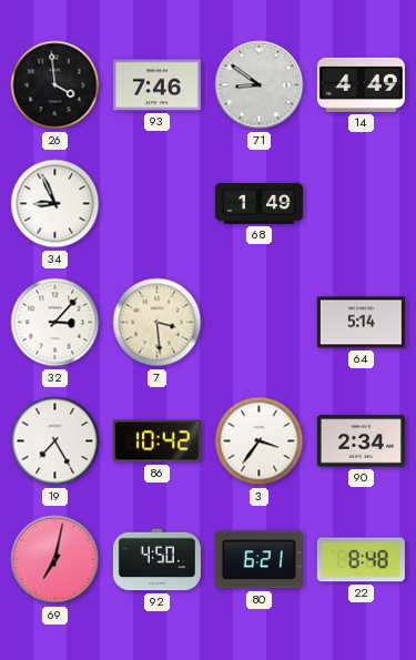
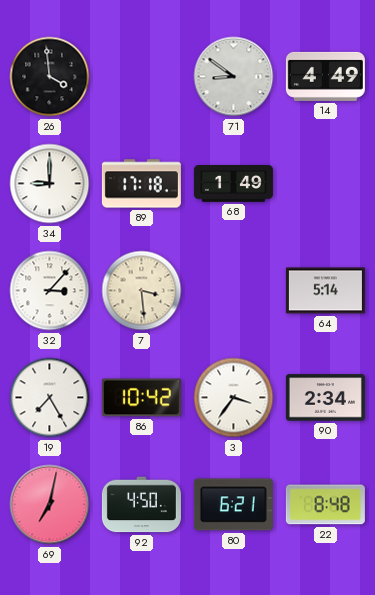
93: 7:46 -> none (156, 85)
34: 8:56 -> 9:00 (50, 184)
89: none -> 17:18 (141, 184)
